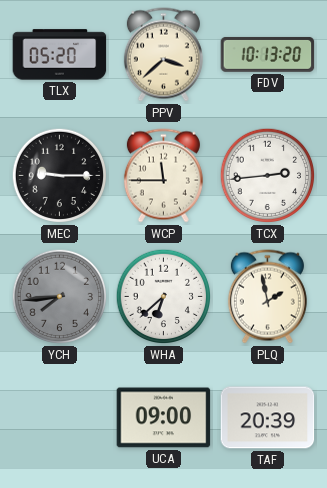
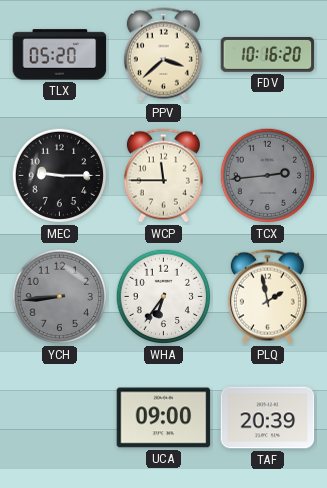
FDV: 10:13 -> 10:16 (268, 54)
TCX dial: white -> grey (268, 176)
YCH: 7:44 -> 8:44 (60, 297)
WHA: 6:38 -> 6:36 (164, 297)
